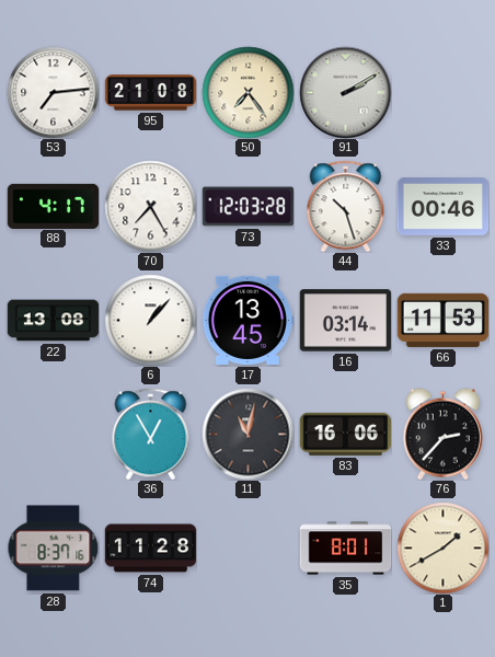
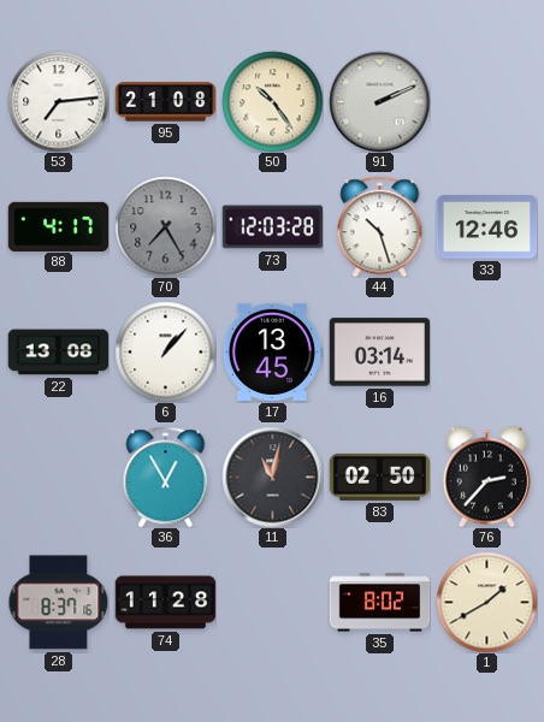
50: 7:24 -> 10:24 (272, 101)
91: 2:10 -> 2:11 (379, 101)
70 dial: white -> grey (165, 226)
33: 00:46 -> 12:46 (486, 227)
66: 11:53 -> none (442, 320)
83: 16:06 -> 02:50 (379, 477)
35: 8:01 -> 8:02 (379, 603)
